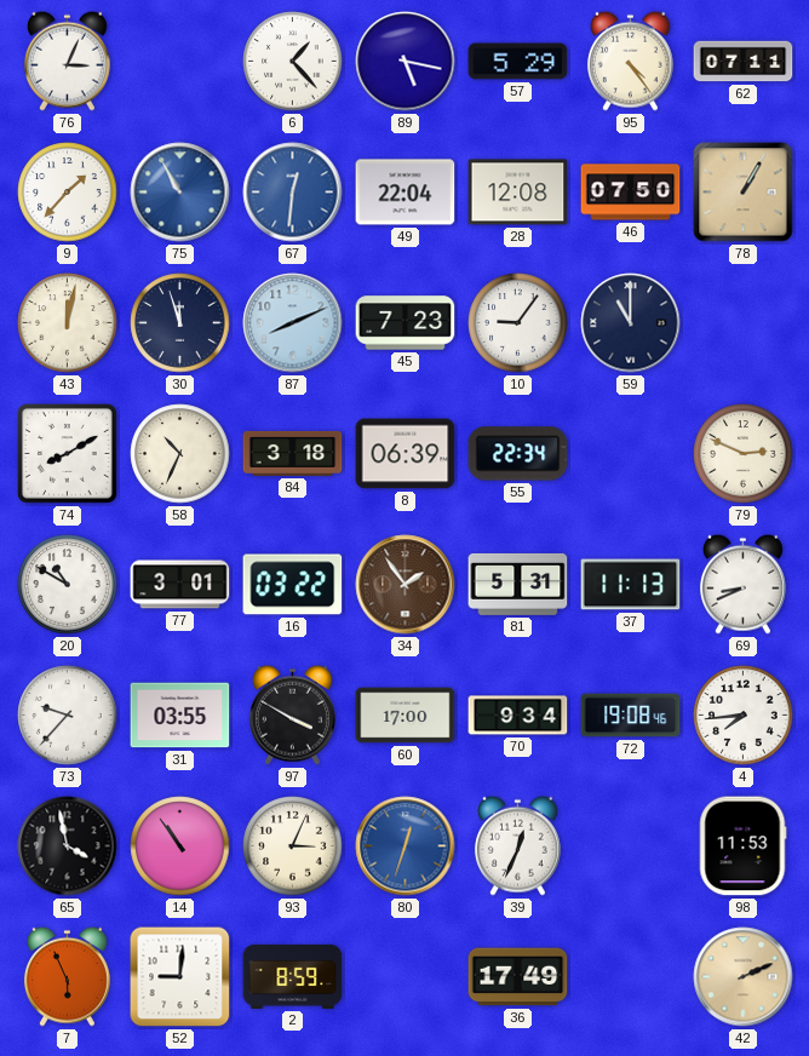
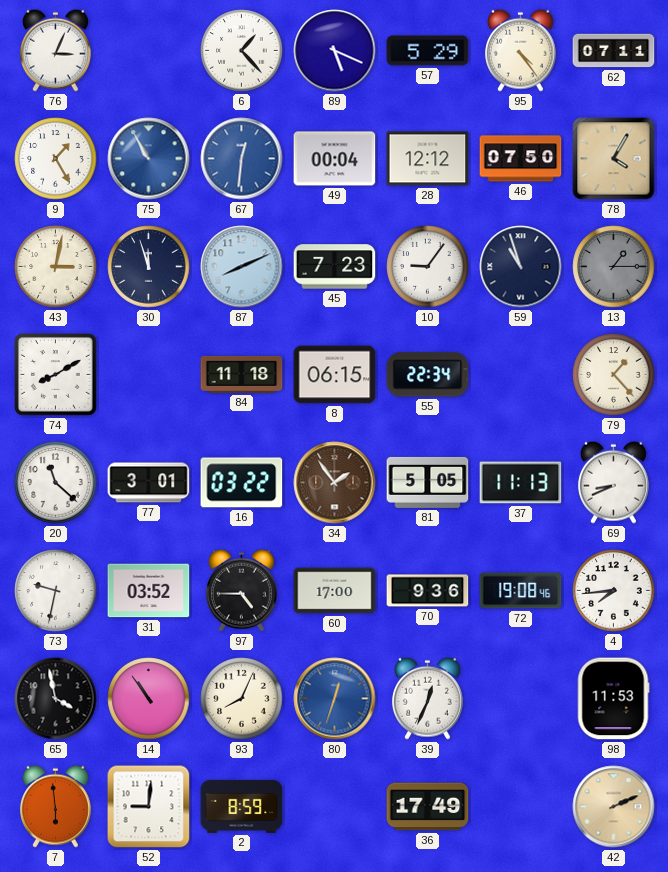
89: 5:17 -> 5:19 (335, 51)
9: 1:37 -> 1:25 (56, 159)
49: 22:04 -> 00:04 (335, 159)
28: 12:08 -> 12:12 (428, 159)
78: 1:05 -> 4:05 (614, 159)
43: 12:02 -> 3:02 (56, 267)
59: 11:00 -> 10:57 (521, 267)
13: none -> 1:15 (614, 267)
58: 10:34 -> none (180, 454)
84: 3:18 -> 11:18 (242, 374)
8: 06:39 -> 06:15 (335, 375)
79: 2:49 -> 1:23 (614, 375)
20: 10:50 -> 11:22 (56, 483)
81: 5:31 -> 5:05 (428, 482)
73: 9:37 -> 9:32 (56, 591)
31: 03:55 -> 03:52 (149, 591)
97: 3:50 -> 4:45 (241, 590)
70: 9:34 -> 9:36 (428, 591)
93: 3:04 -> 8:04 (242, 699)
7: 5:56 -> 5:59 (55, 806)
